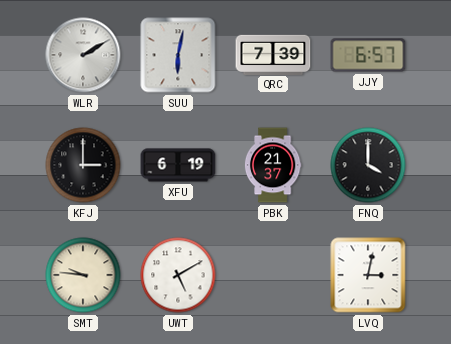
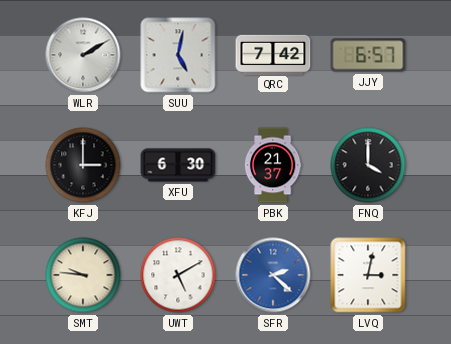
SUU: 6:02 -> 5:02 (178, 55)
QRC: 7:39 -> 7:42 (273, 54)
XFU: 6:19 -> 6:30 (178, 165)
SFR: none -> 2:22 (273, 275)
